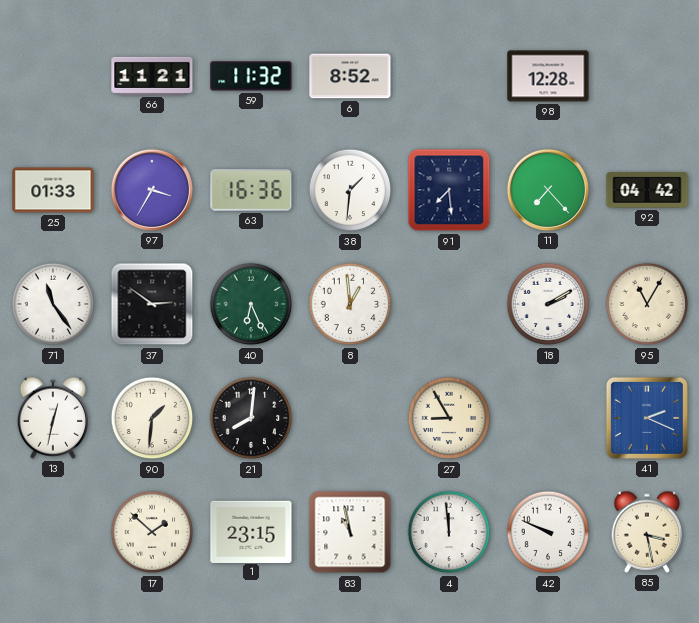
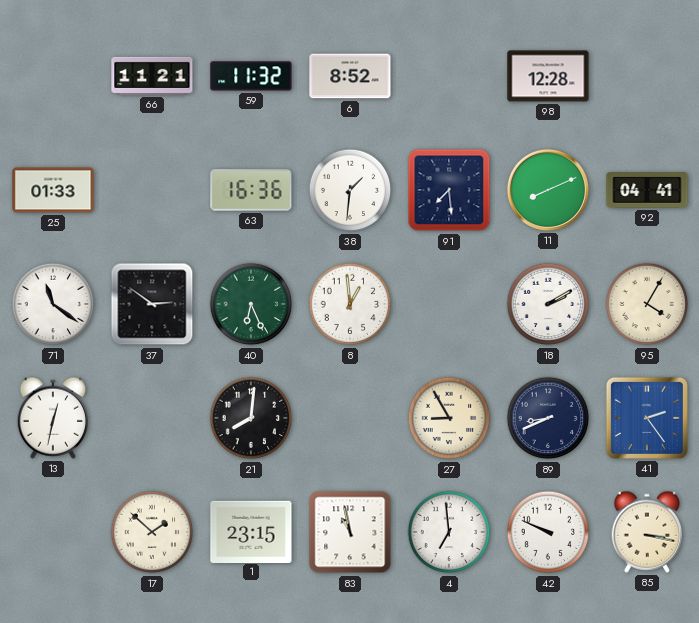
97: 3:35 -> none (152, 190)
11: 7:23 -> 8:11 (548, 190)
92: 04:42 -> 04:41 (647, 190)
71: 11:24 -> 11:21 (53, 304)
95: 11:05 -> 4:05 (647, 304)
90: 1:31 -> none (152, 418)
89: none -> 8:41 (548, 418)
41: 2:19 -> 2:24 (647, 418)
4: 11:59 -> 6:59 (449, 532)
85: 3:28 -> 3:17 (647, 532)
